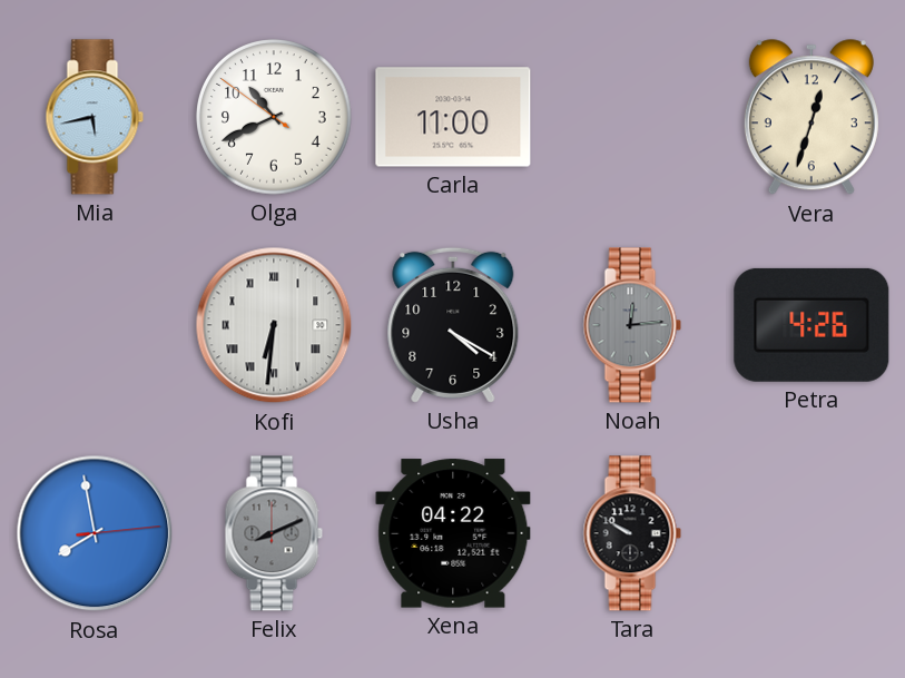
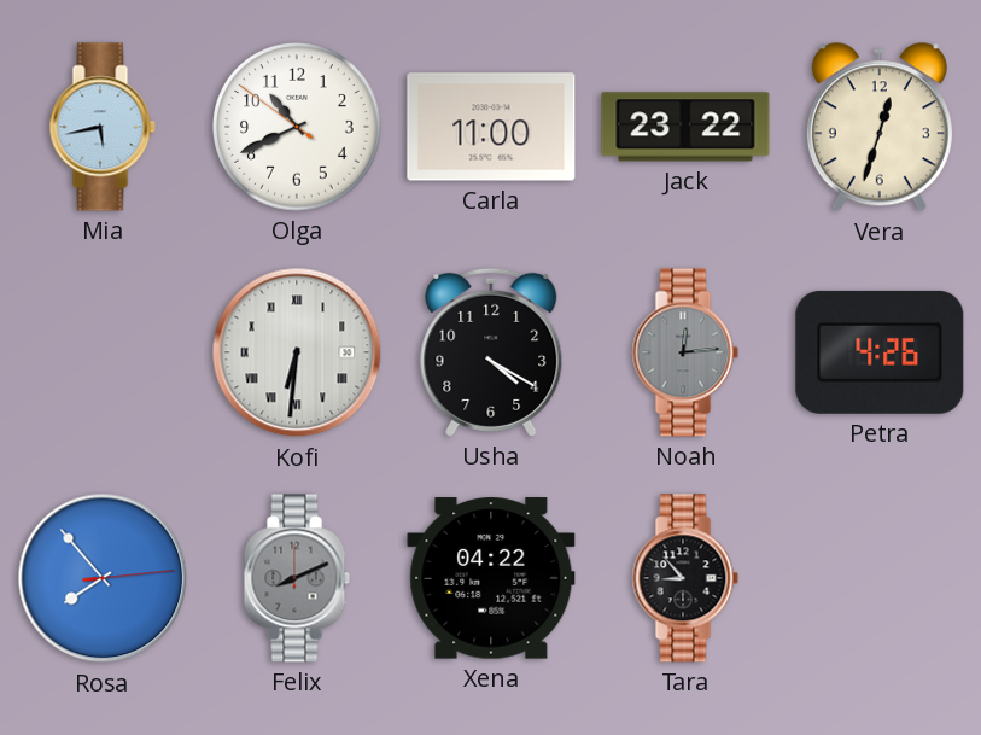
Jack: none -> 23:22 (685, 127)
Rosa: 7:58 -> 7:53 (103, 578)
Tara: 9:50 -> 8:53 (685, 578)
